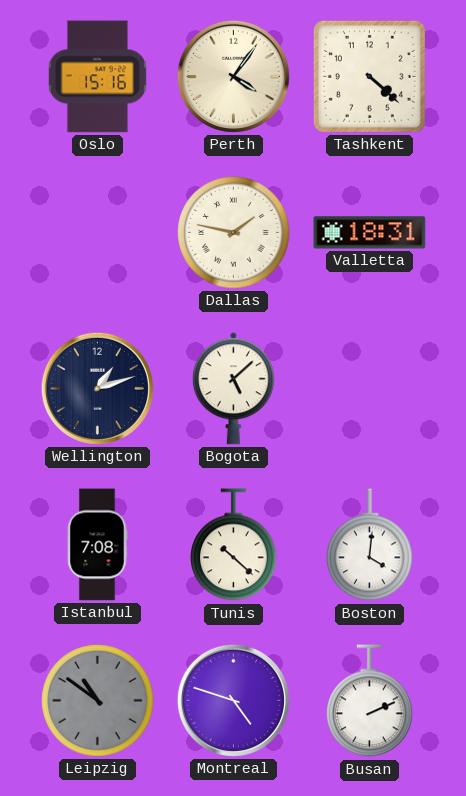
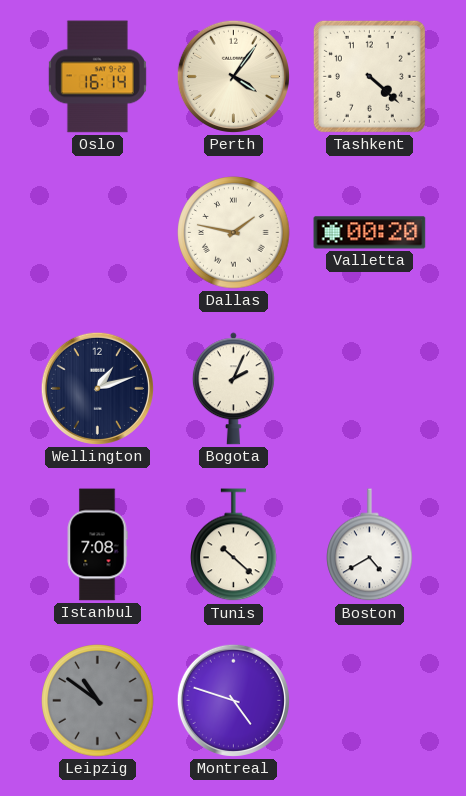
Oslo: 15:16 -> 16:14 (97, 77)
Valletta: 18:31 -> 00:20 (370, 233)
Bogota: 5:08 -> 2:04 (233, 389)
Boston: 4:01 -> 4:40 (370, 545)
Busan: 2:11 -> none (370, 701)
